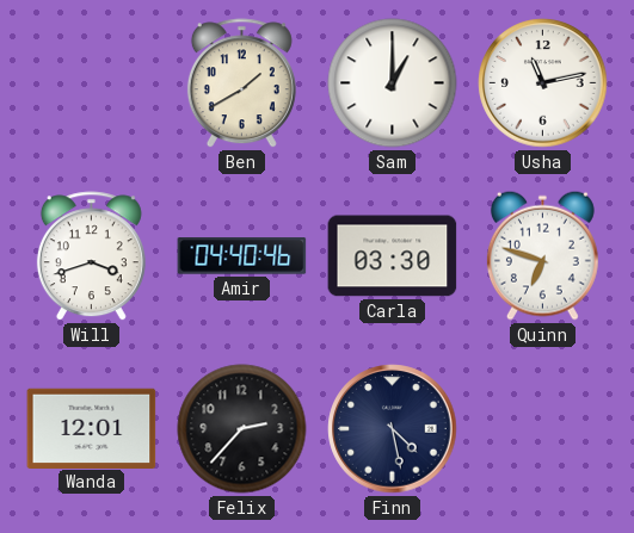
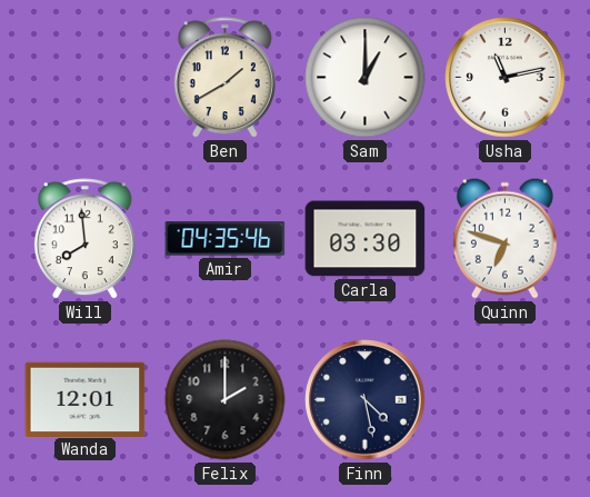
Will: 3:42 -> 7:59 (84, 239)
Amir: 04:40 -> 04:35 (226, 239)
Felix: 2:37 -> 2:00 (226, 400)
